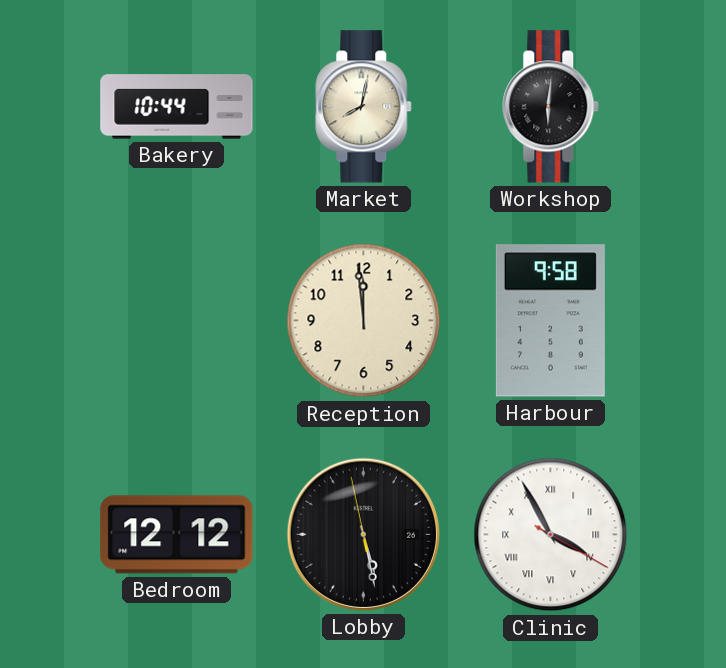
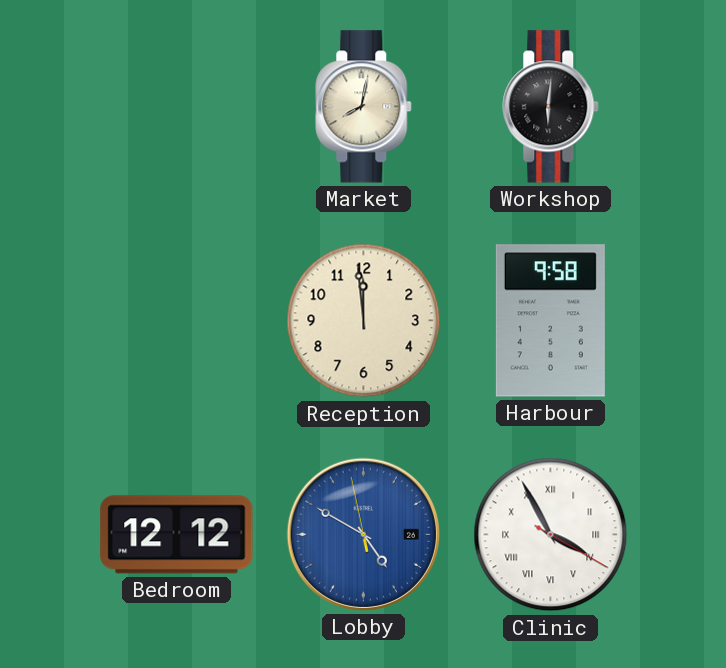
Bakery: 10:44 -> none (177, 107)
Lobby: 5:27 -> 4:49 (363, 534)
Lobby dial: black -> blue (363, 534)
